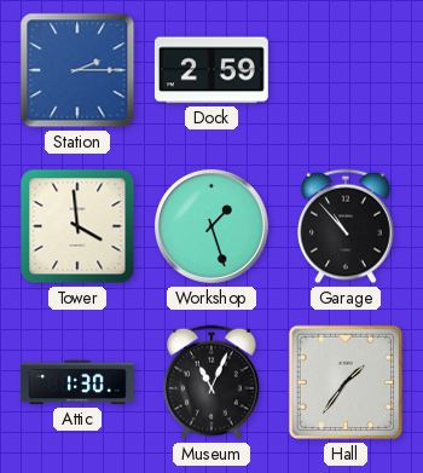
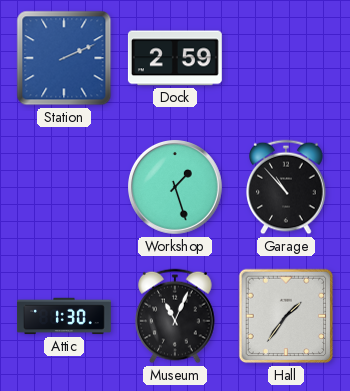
Station: 2:15 -> 2:11 (64, 58)
Tower: 3:59 -> none (77, 226)
